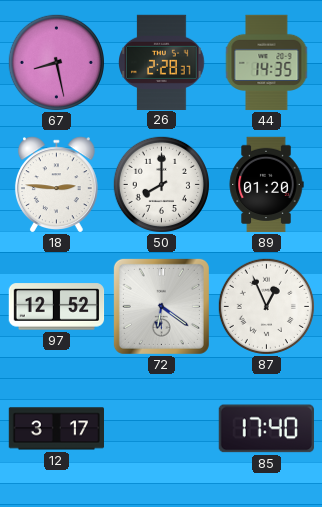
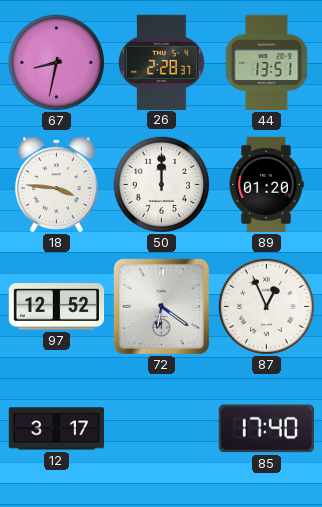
67: 8:28 -> 8:32 (56, 62)
44: 14:35 -> 13:51 (267, 63)
18: 2:46 -> 3:46 (56, 185)
50: 8:00 -> 12:00 (161, 184)
